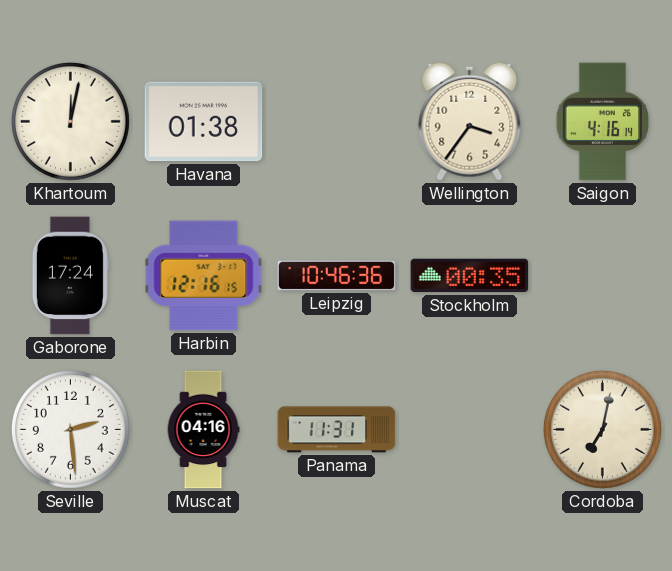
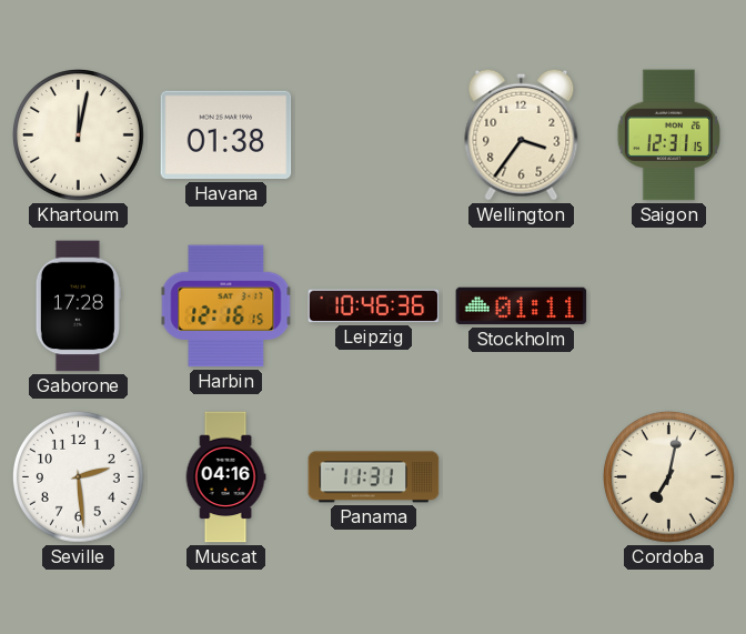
Saigon: 4:16 -> 12:31 (668, 135)
Gaborone: 17:24 -> 17:28 (78, 306)
Stockholm: 00:35 -> 01:11 (522, 306)
